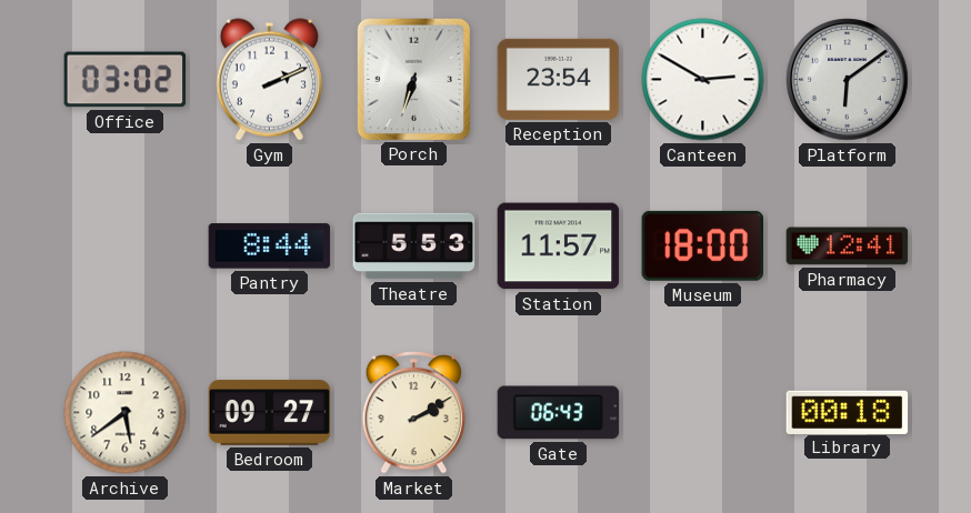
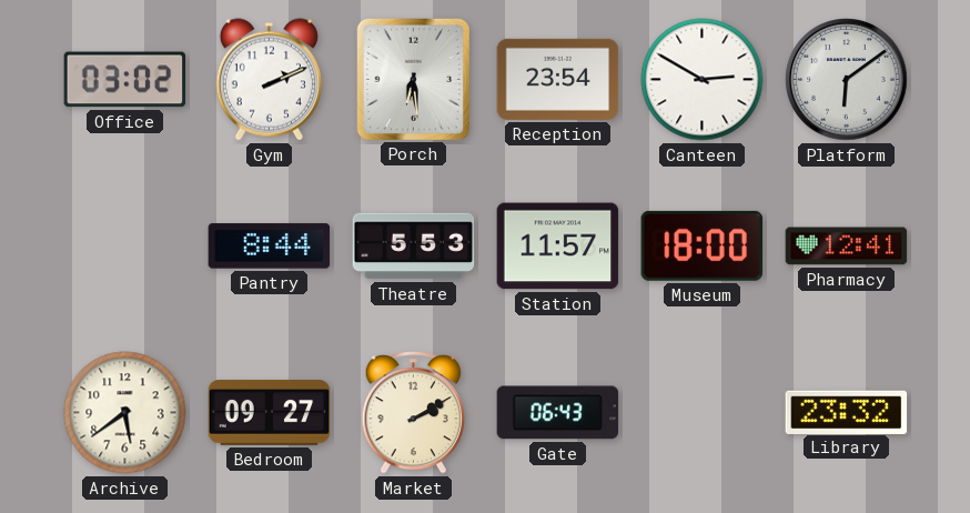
Porch: 6:33 -> 6:29 (413, 79)
Library: 00:18 -> 23:32 (847, 412)
